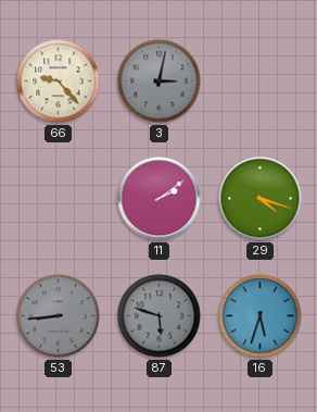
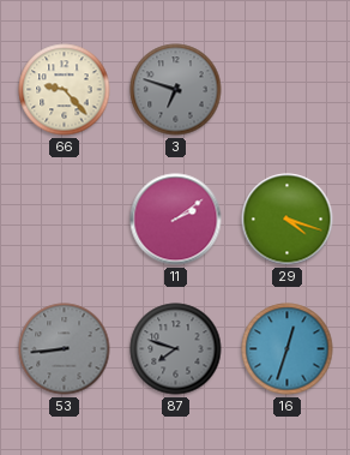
3: 3:02 -> 6:48 (176, 90)
87: 5:48 -> 7:48 (176, 349)
16: 5:33 -> 12:33 (288, 349)
